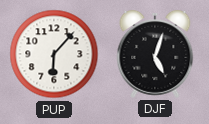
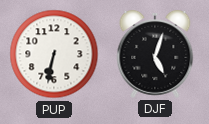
PUP: 6:07 -> 6:32 (54, 54)
